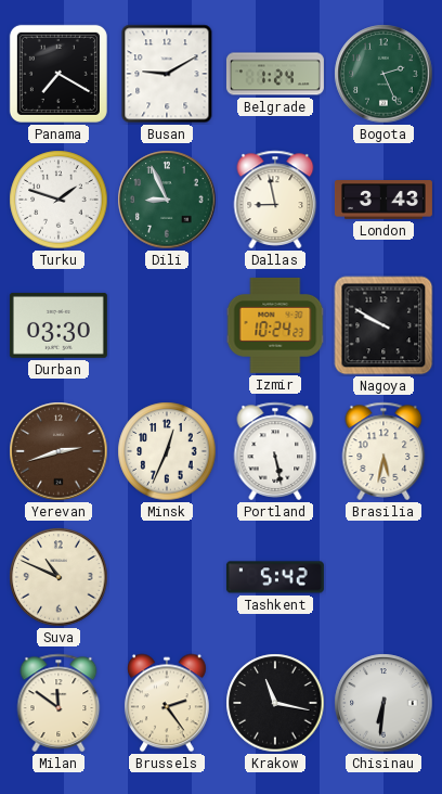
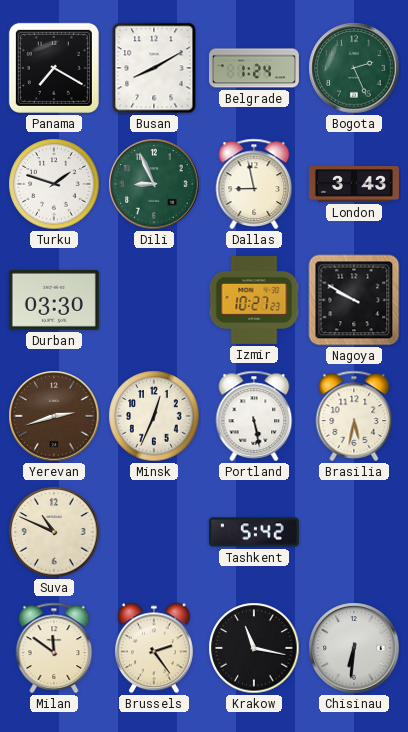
Busan: 9:10 -> 8:10 (154, 68)
Izmir: 10:24 -> 10:27 (254, 300)
